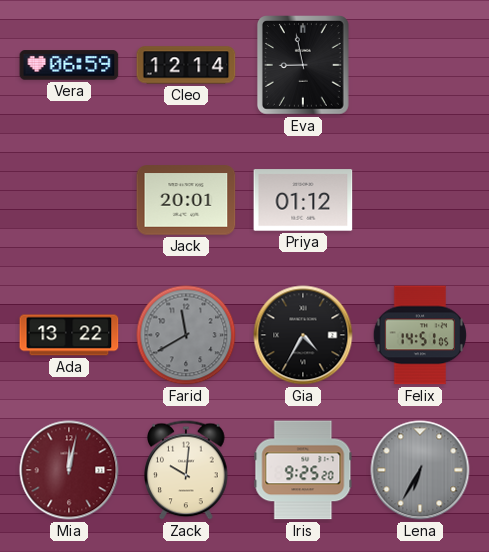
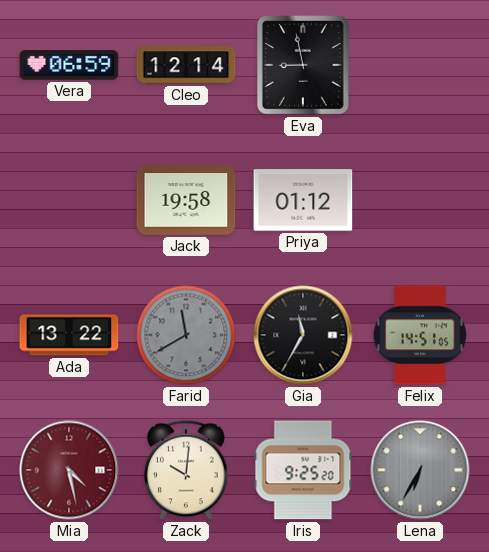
Jack: 20:01 -> 19:58 (186, 200)
Gia: 4:35 -> 11:35 (303, 335)
Mia: 12:02 -> 4:28 (69, 470)
